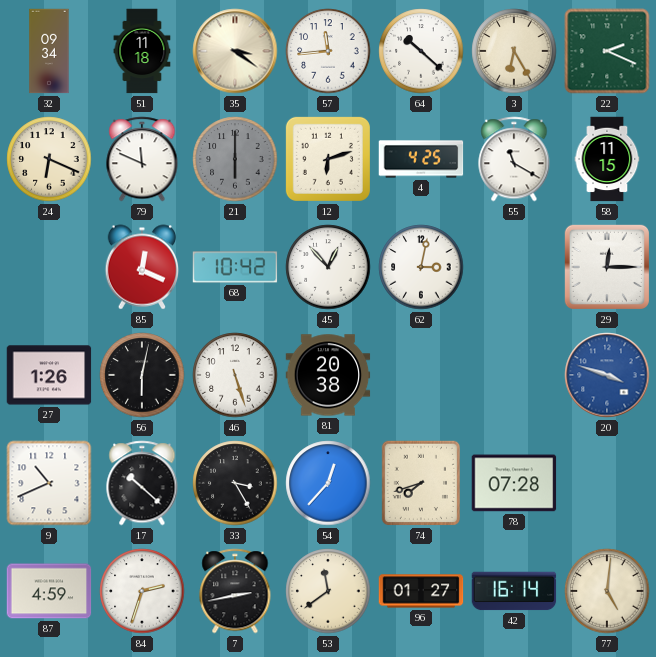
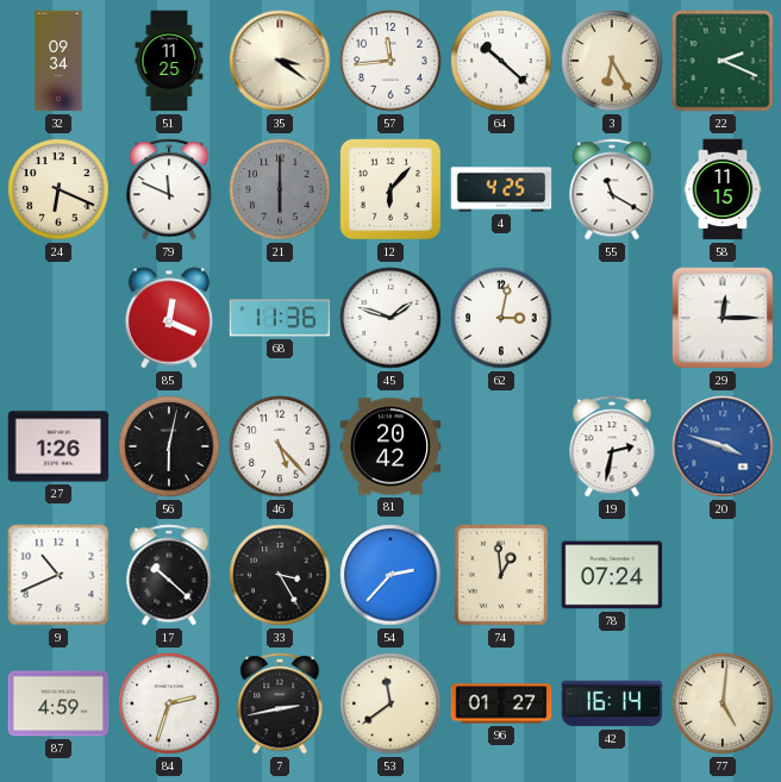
51: 11:18 -> 11:25 (169, 61)
12: 6:12 -> 6:07 (390, 189)
68: 10:42 -> 11:36 (280, 318)
45: 12:53 -> 1:48 (390, 318)
46: 5:27 -> 5:23 (280, 446)
81: 20:38 -> 20:42 (390, 446)
19: none -> 2:32 (612, 446)
54: 12:37 -> 2:37 (390, 575)
74: 7:42 -> 12:59 (500, 575)
78: 07:28 -> 07:24 (612, 575)
